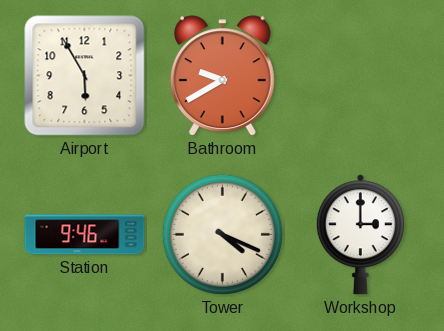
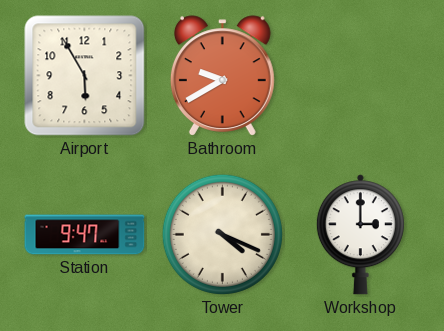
Station: 9:46 -> 9:47 (85, 235)
